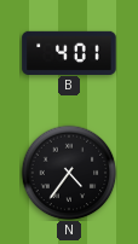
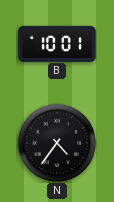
B: 4:01 -> 10:01 (57, 43)
